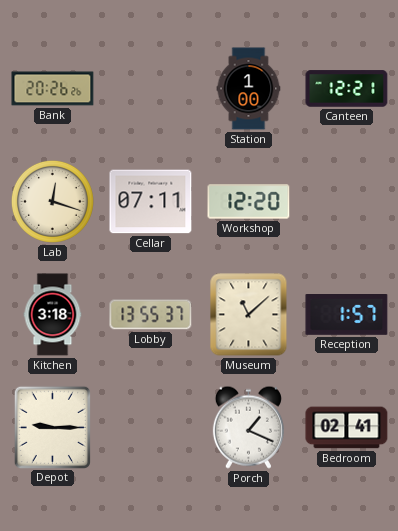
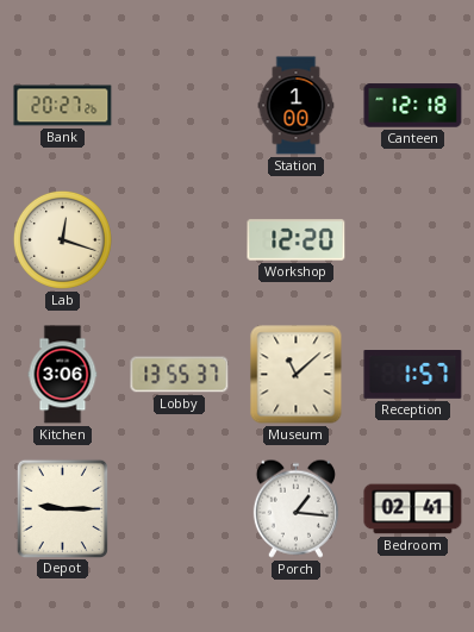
Bank: 20:26 -> 20:27 (63, 106)
Canteen: 12:21 -> 12:18 (413, 106)
Cellar: 07:11 -> none (151, 202)
Kitchen: 3:18 -> 3:06 (63, 375)
Porch: 1:19 -> 1:16 (295, 508)
